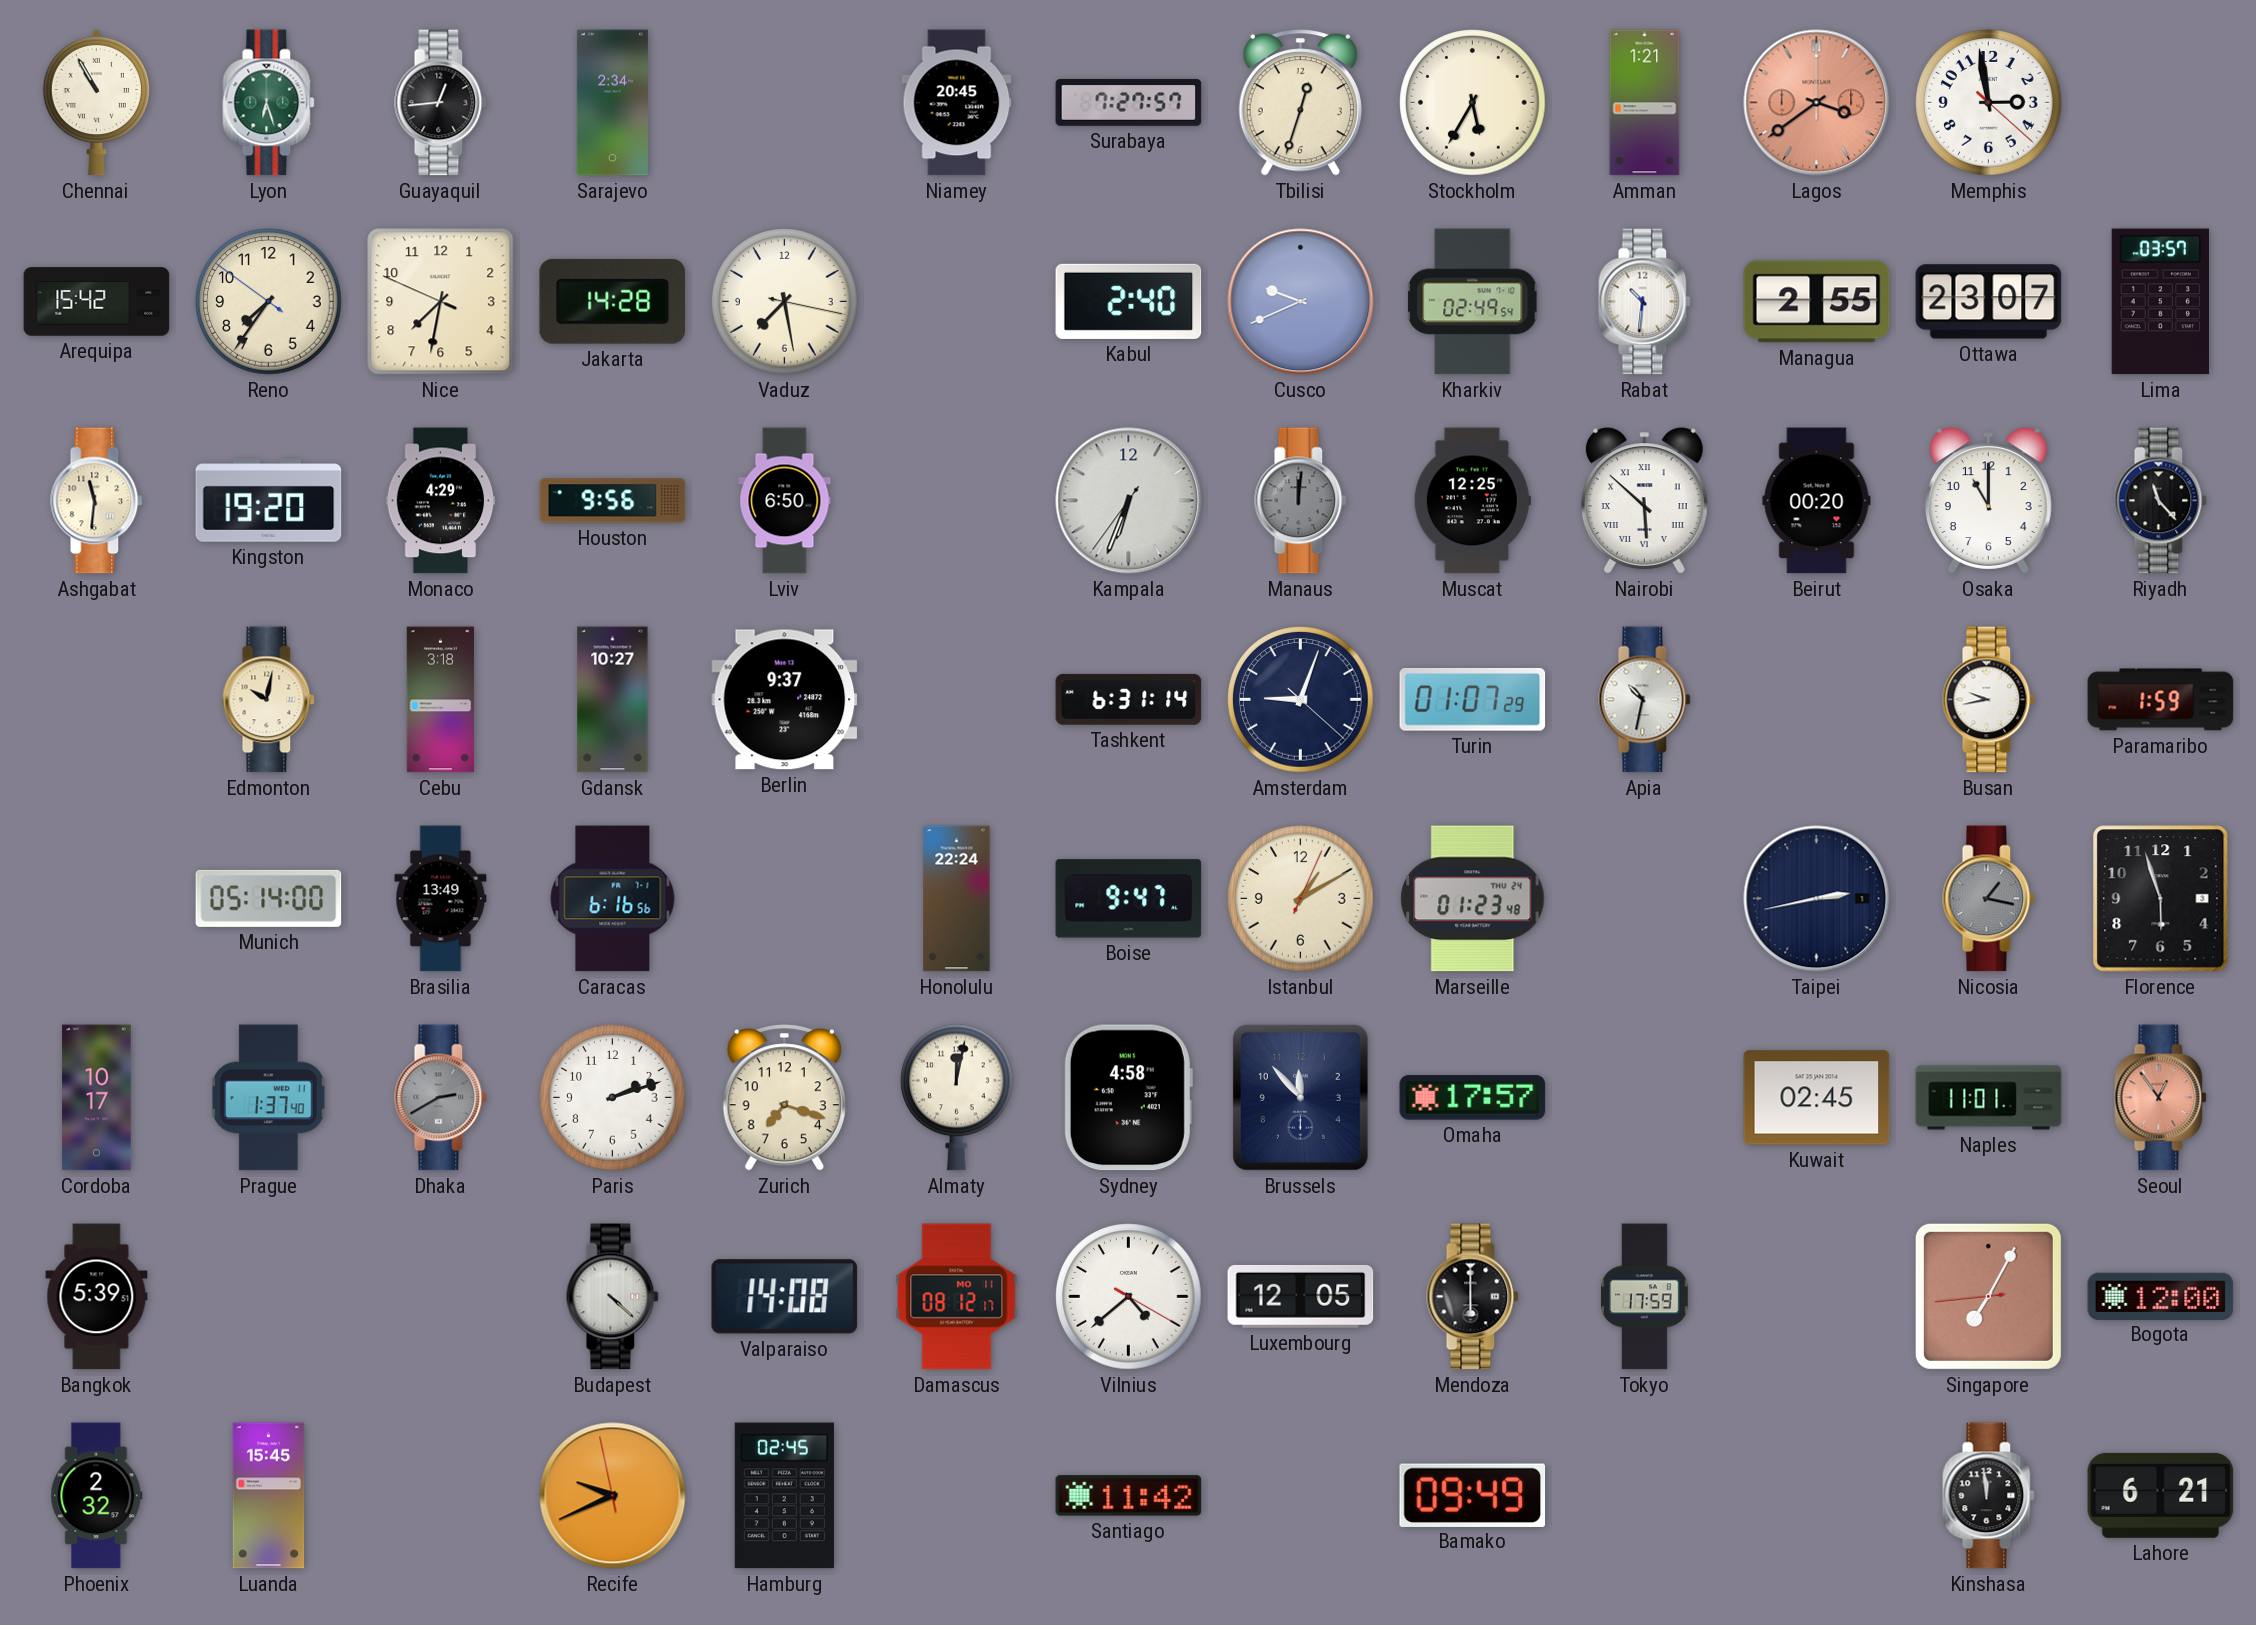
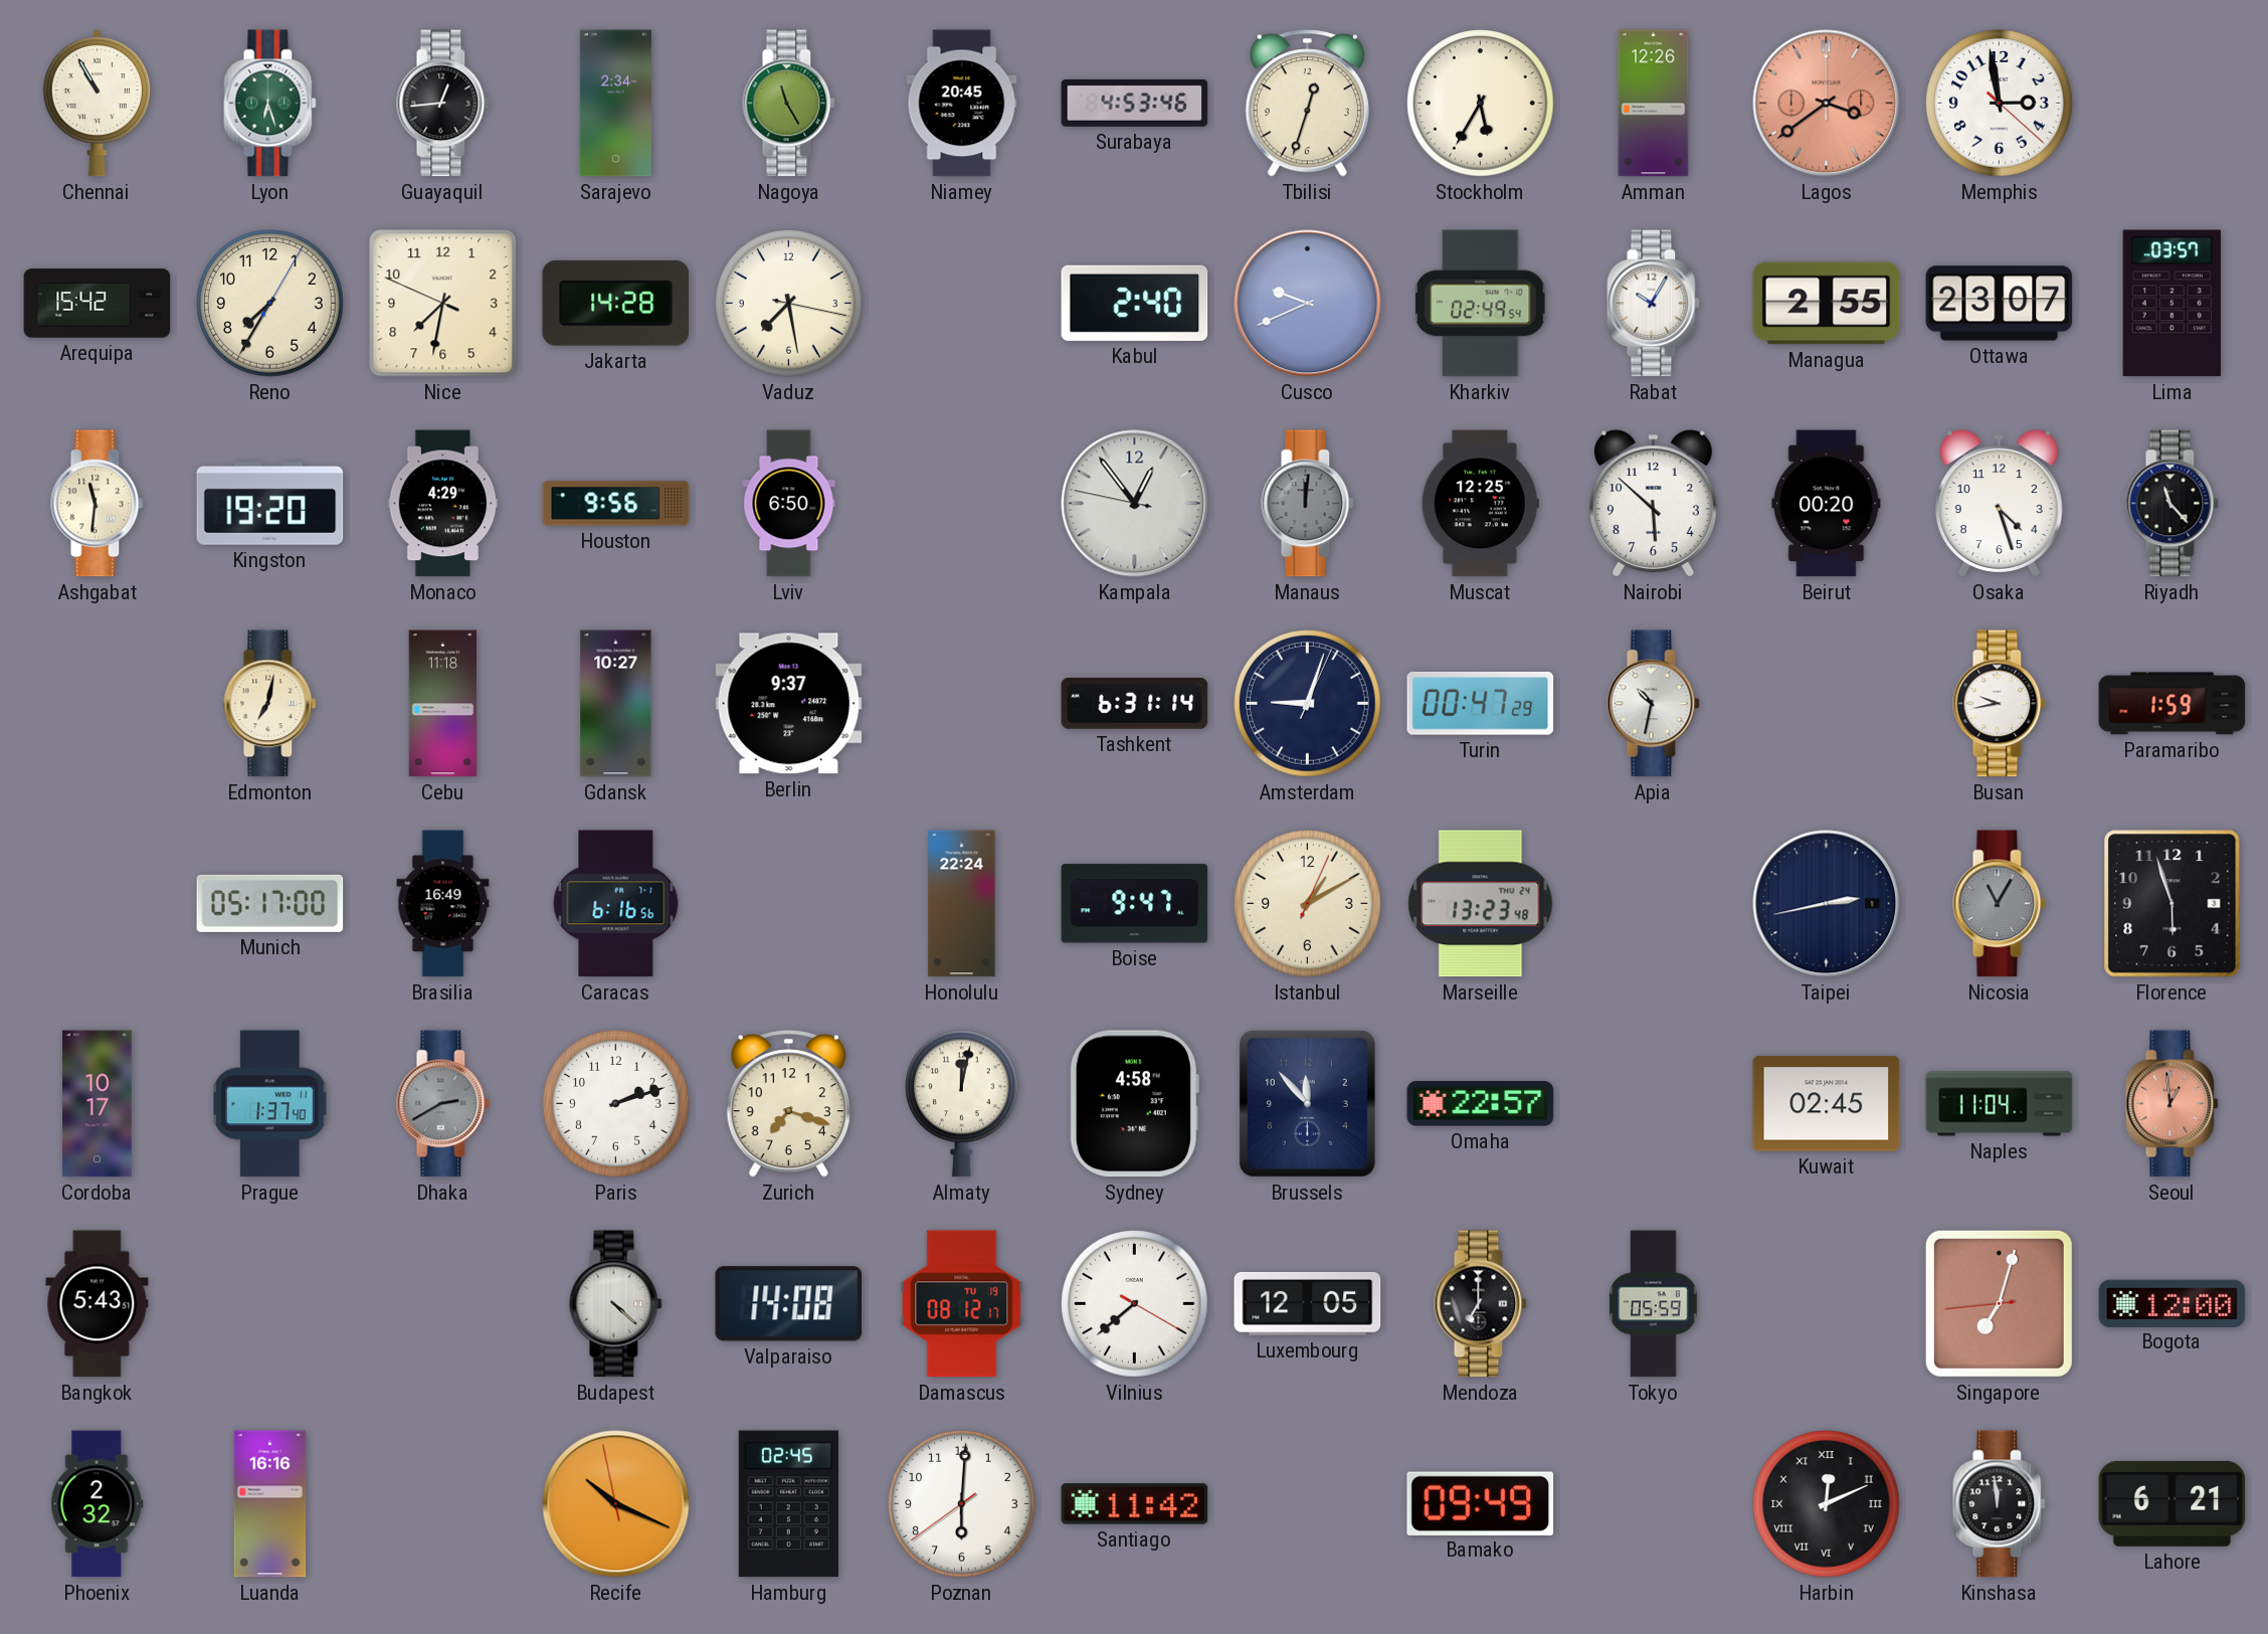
Nagoya: none -> 11:25 (789, 104)
Surabaya: 7:27 -> 4:53 (1135, 104)
Amman: 1:21 -> 12:26 (1654, 104)
Reno: 7:35:51 -> 7:35:05 (270, 304)
Rabat: 10:31 -> 10:05 (1654, 304)
Kampala: 6:33 -> 12:53 (1135, 504)
Nairobi numerals: Roman -> Arabic (1653, 504)
Osaka: 11:00 -> 4:27 (1999, 504)
Edmonton: 10:02 -> 7:02 (270, 704)
Cebu: 3:18 -> 11:18 (443, 704)
Amsterdam: 9:03:22 -> 9:03:04 (1308, 704)
Turin: 01:07 -> 00:47 (1481, 704)
Munich: 05:14 -> 05:17 (270, 903)
Brasilia: 13:49 -> 16:49 (443, 904)
Marseille: 01:23 -> 13:23 (1481, 904)
Nicosia: 1:17 -> 11:05 (2000, 904)
Omaha: 17:57 -> 22:57 (1481, 1104)
Naples: 11:01 -> 11:04 (2000, 1104)
Seoul: 12:54 -> 12:59 (2172, 1104)
Bangkok: 5:39 -> 5:43 (98, 1304)
Damascus date: MO 11 -> TU 19 (962, 1304)
Vilnius: 4:38 -> 7:38 (1135, 1304)
Mendoza: 6:00 -> 7:00 (1481, 1304)
Tokyo: 17:59 -> 05:59 (1654, 1304)
Singapore: 7:04 -> 7:02 (1999, 1303)
Luanda: 15:45 -> 16:16 (270, 1504)
Recife: 9:40 -> 10:18 (616, 1504)
Poznan: none -> 6:00 (962, 1504)
Harbin: none -> 12:11 (1827, 1504)
